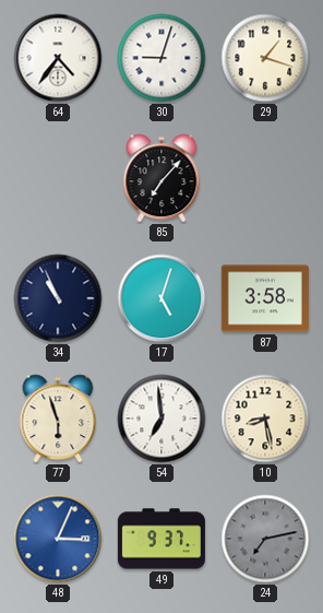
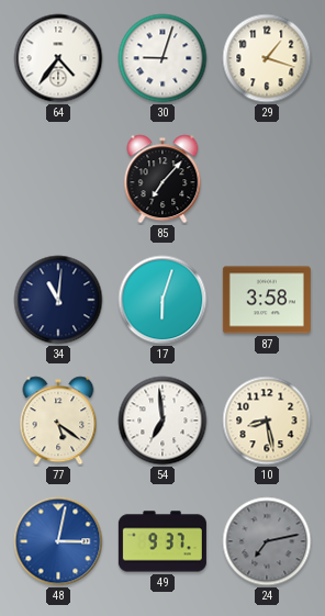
34: 10:56 -> 11:01 (58, 300)
17: 5:03 -> 6:03 (162, 300)
77: 5:57 -> 5:21 (58, 421)
48: 3:04 -> 3:02 (58, 541)
